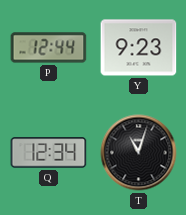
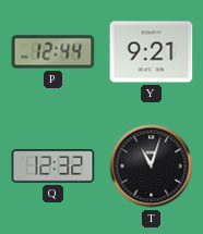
Y: 9:23 -> 9:21 (152, 52)
Q: 12:34 -> 12:32 (53, 167)
